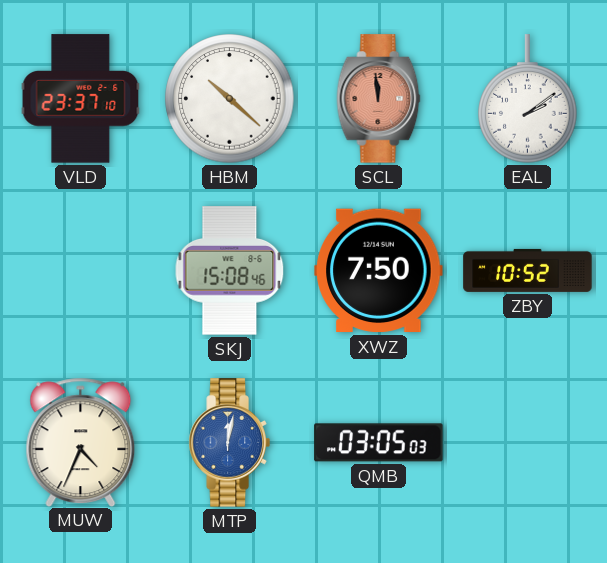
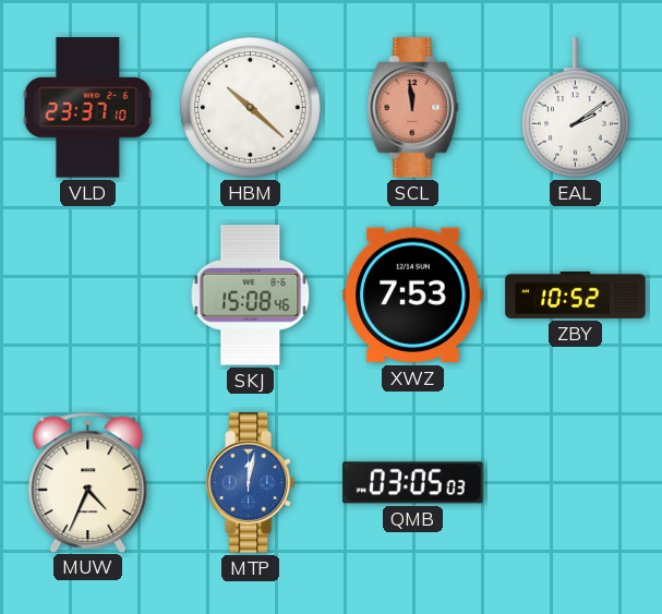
XWZ: 7:50 -> 7:53 (413, 296)
